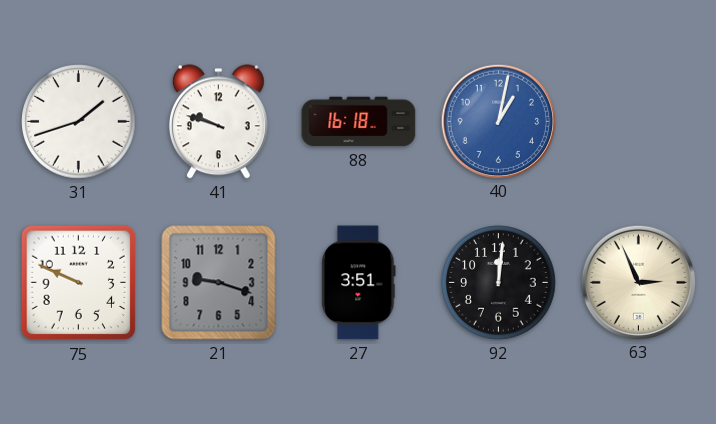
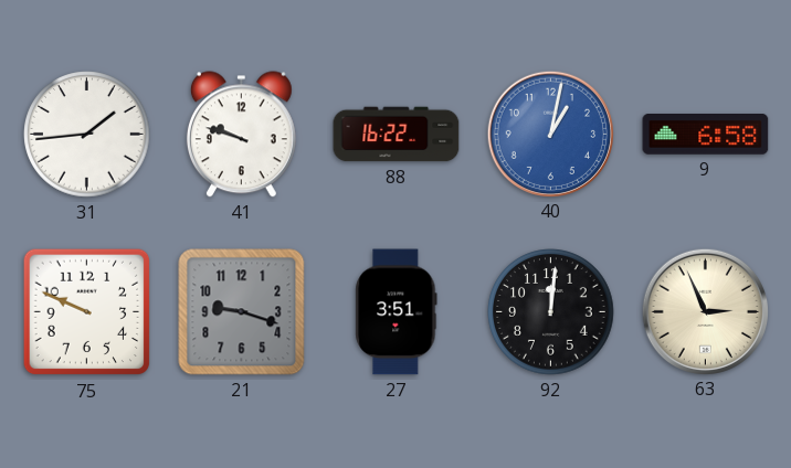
31: 1:42 -> 1:44 (87, 135)
88: 16:18 -> 16:22 (397, 135)
9: none -> 6:58 (706, 135)
